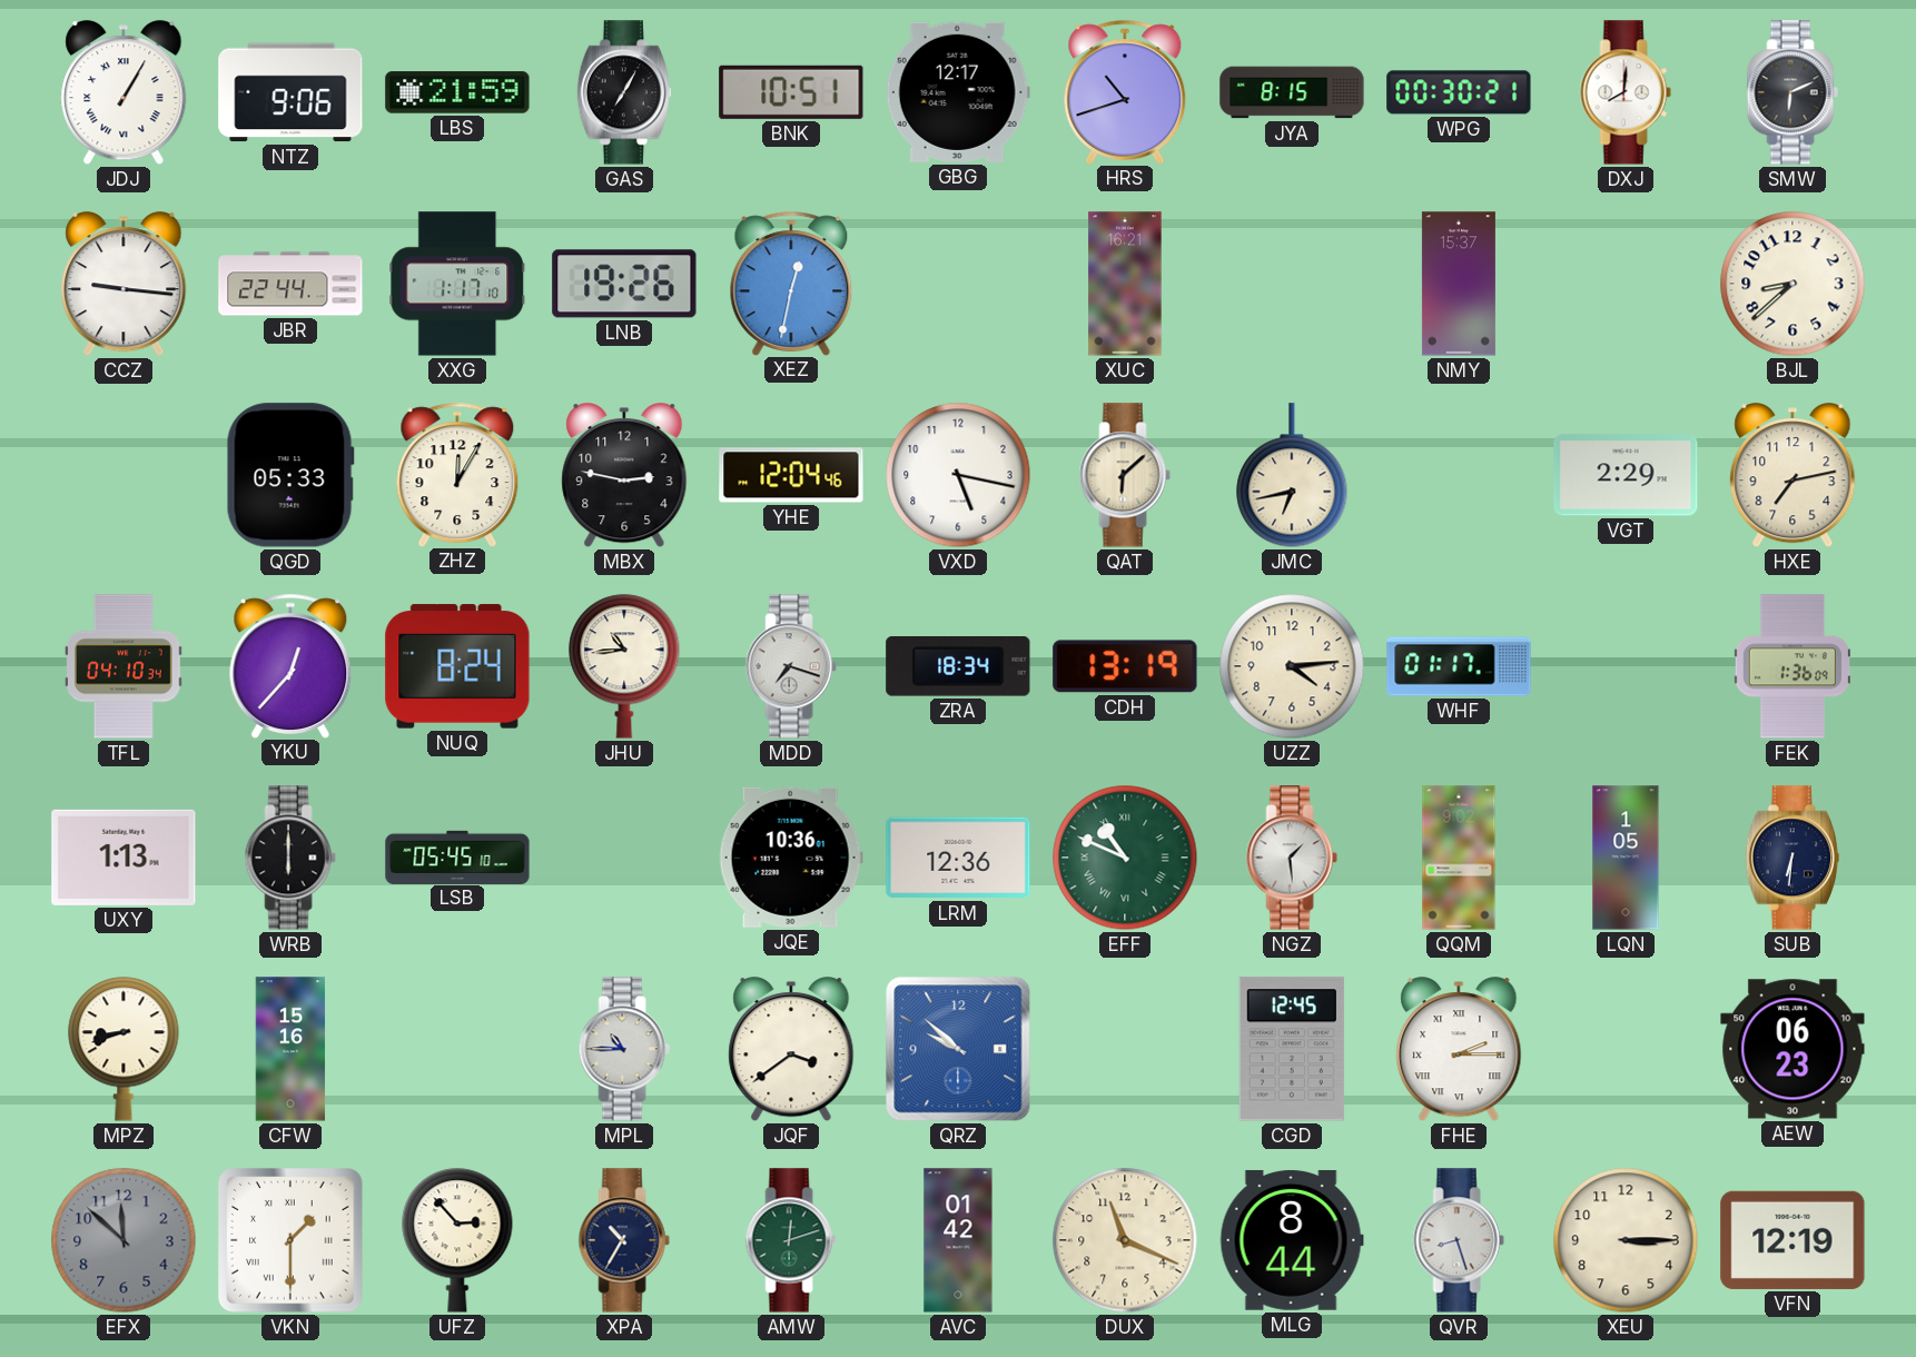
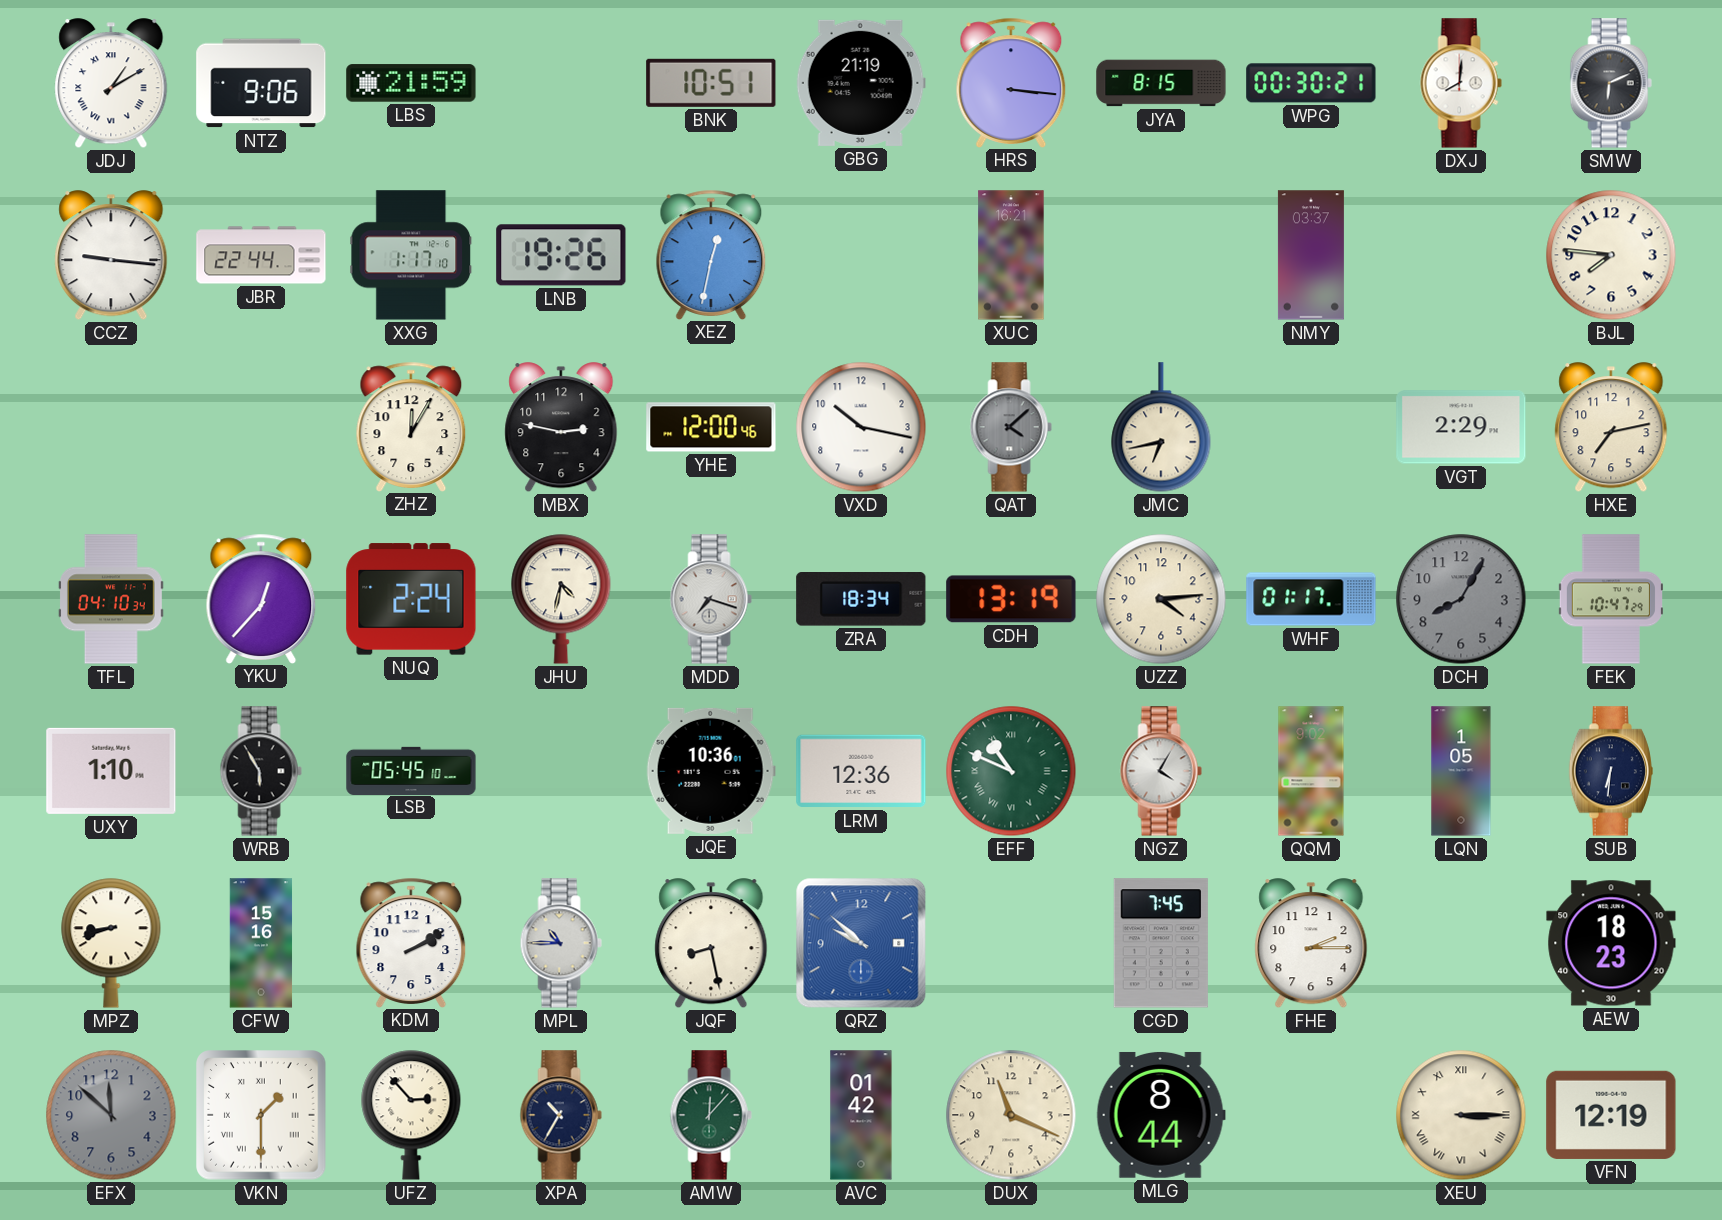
JDJ: 1:05 -> 1:10 (111, 84)
GAS: 7:05 -> none (624, 92)
GBG: 12:17 -> 21:19 (861, 83)
HRS: 10:42 -> 3:16 (1011, 82)
NMY: 15:37 -> 03:37 (1311, 255)
BJL: 8:38 -> 7:46 (1611, 255)
QGD: 05:33 -> none (290, 475)
YHE: 12:04 -> 12:00 (711, 427)
VXD: 5:17 -> 10:17 (861, 427)
QAT: 6:08 -> 4:08 (1011, 427)
QAT dial: cream -> grey (1011, 427)
NUQ: 8:24 -> 2:24 (411, 599)
JHU: 10:44 -> 4:32 (561, 599)
DCH: none -> 8:05 (1461, 599)
FEK: 1:36 -> 10:47 (1611, 599)
UXY: 1:13 -> 1:10 (111, 771)
WRB: 6:00 -> 5:55 (261, 771)
NGZ: 1:29 -> 4:05 (1161, 771)
KDM: none -> 2:10 (411, 942)
JQF: 3:39 -> 8:28 (711, 944)
CGD: 12:45 -> 7:45 (1161, 943)
FHE numerals: Roman -> Arabic (1311, 944)
AEW: 06:23 -> 18:23 (1611, 943)
AMW: 12:12 -> 12:07 (711, 1115)
QVR: 8:27 -> none (1459, 1240)
XEU numerals: Arabic -> Roman (1461, 1115)
